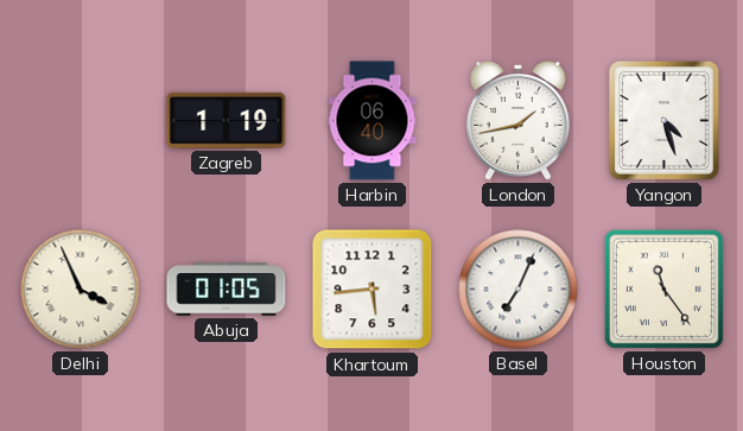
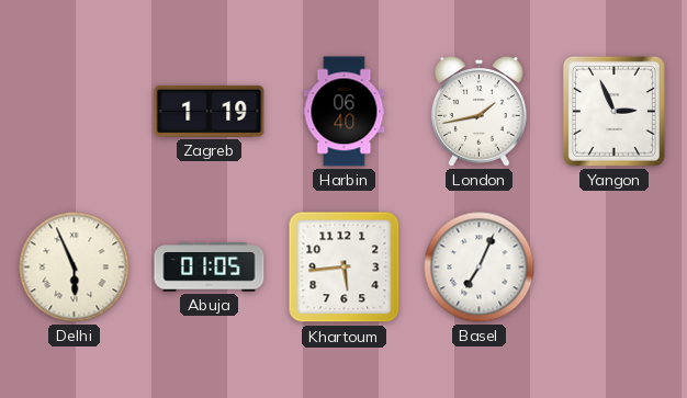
Yangon: 4:27 -> 2:56 (613, 111)
Delhi: 3:56 -> 5:56 (75, 268)
Houston: 11:24 -> none (663, 289)
